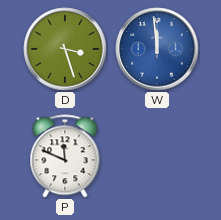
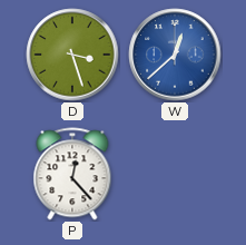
W: 11:59 -> 12:38 (175, 55)
P: 11:49 -> 12:23 (72, 174)
